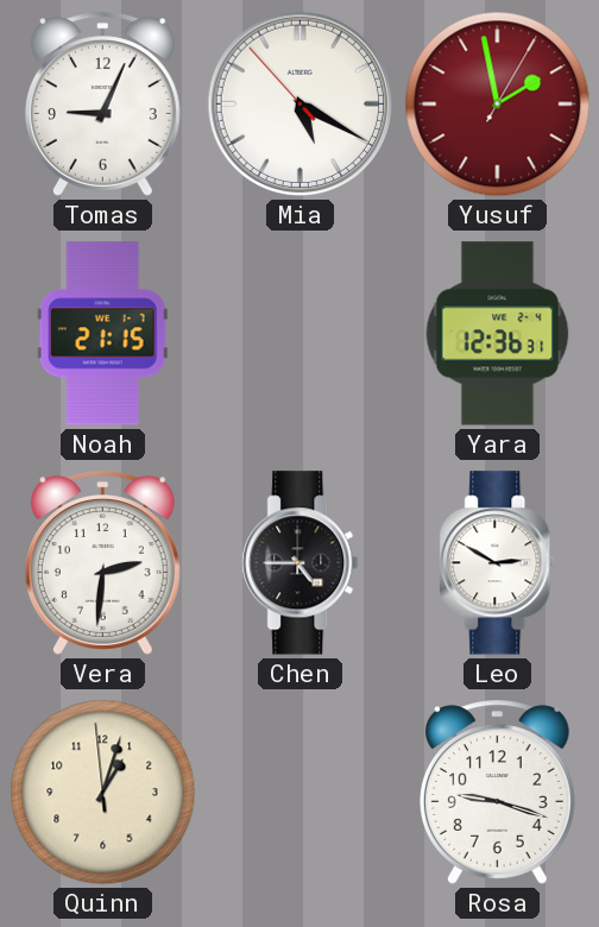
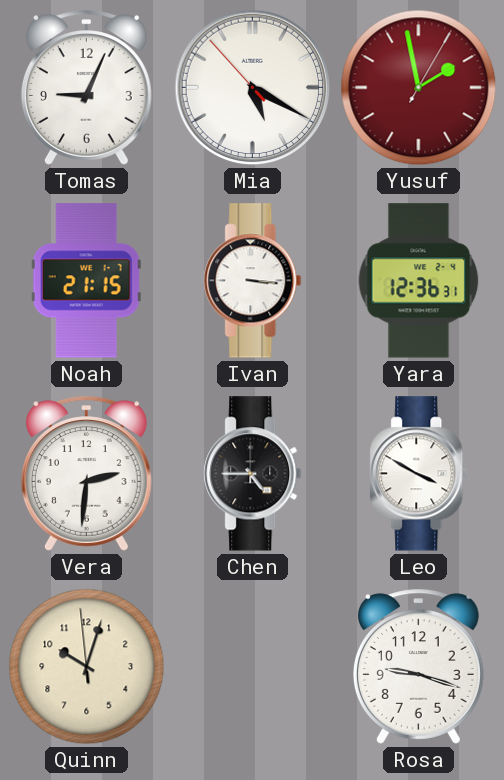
Ivan: none -> 3:16 (253, 281)
Leo: 2:50 -> 3:50 (419, 474)
Quinn: 1:02 -> 10:02 (87, 667)
